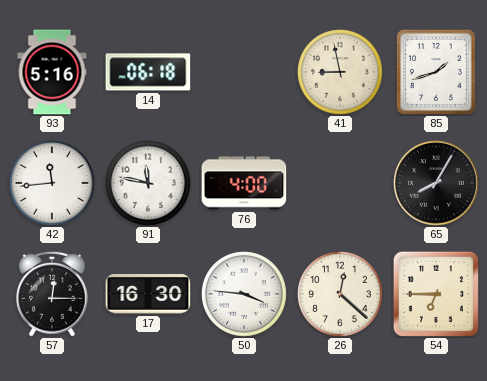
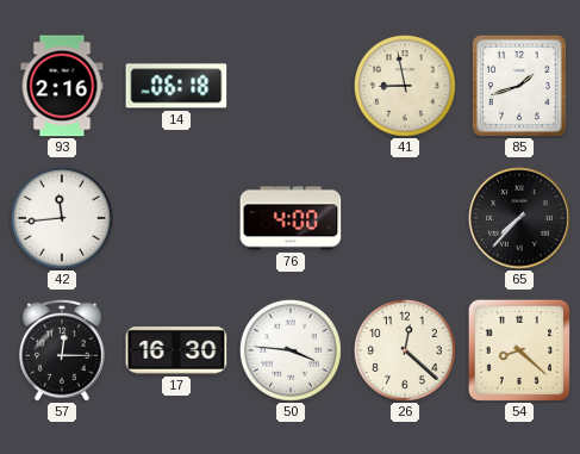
93: 5:16 -> 2:16 (62, 86)
91: 11:47 -> none (149, 184)
65: 8:05 -> 7:37 (519, 218)
54: 6:45 -> 8:22 (519, 350)
